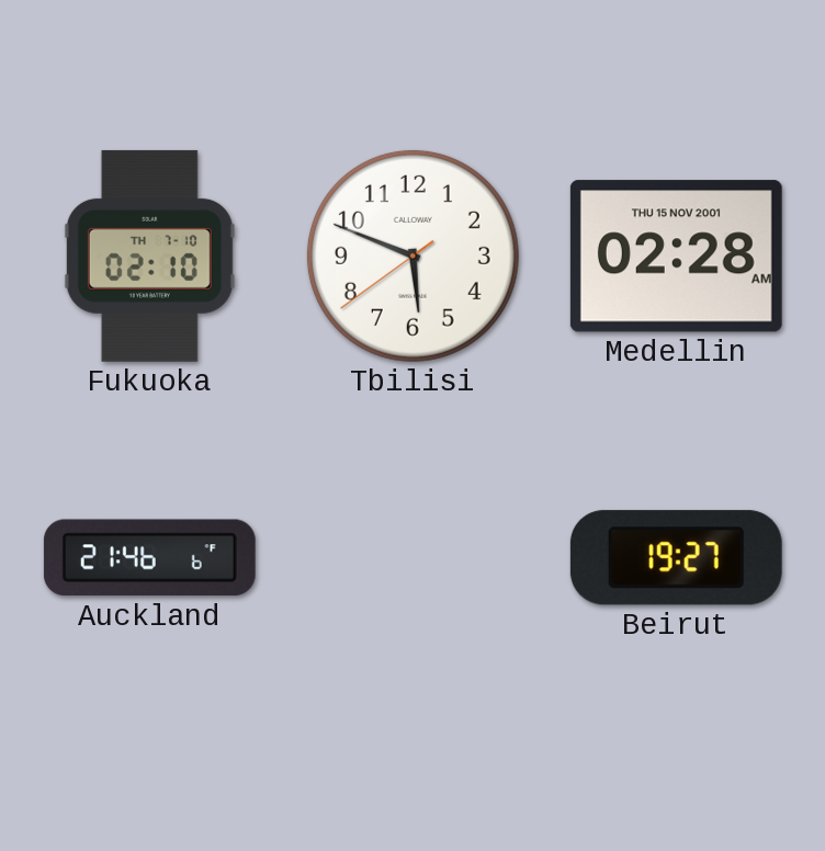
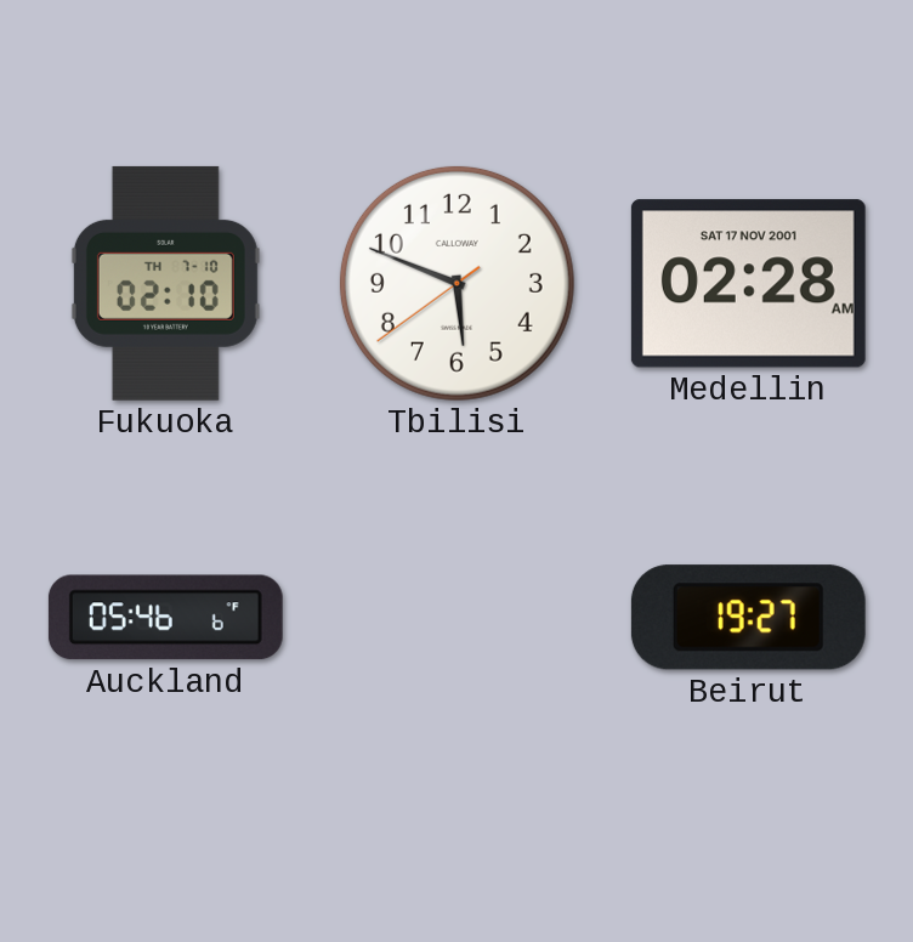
Medellin date: THU 15 NOV 2001 -> SAT 17 NOV 2001 (748, 284)
Auckland: 21:46 -> 05:46 (165, 618)
